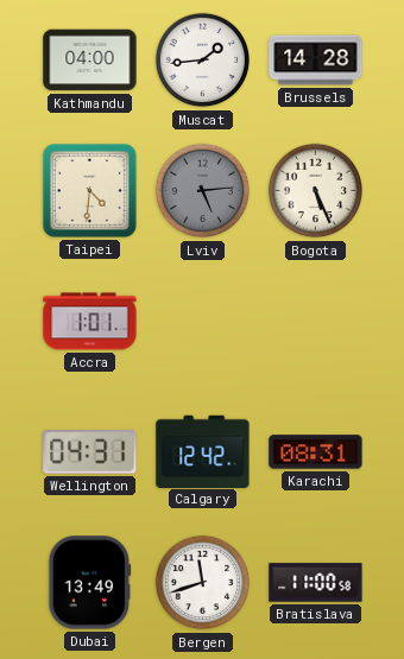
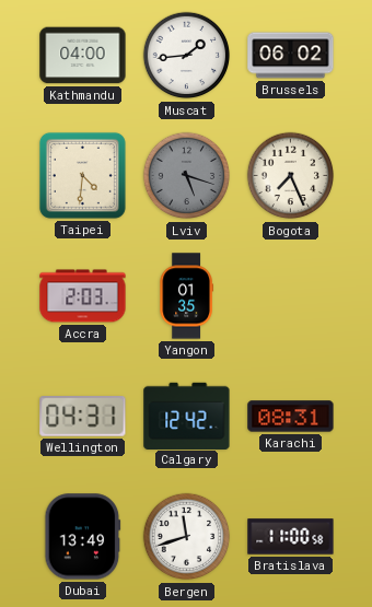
Brussels: 14:28 -> 06:02 (291, 56)
Lviv: 5:14 -> 5:18 (187, 176)
Bogota: 5:26 -> 7:26 (291, 176)
Accra: 1:01 -> 2:03 (83, 296)
Yangon: none -> 01:35 (186, 296)
